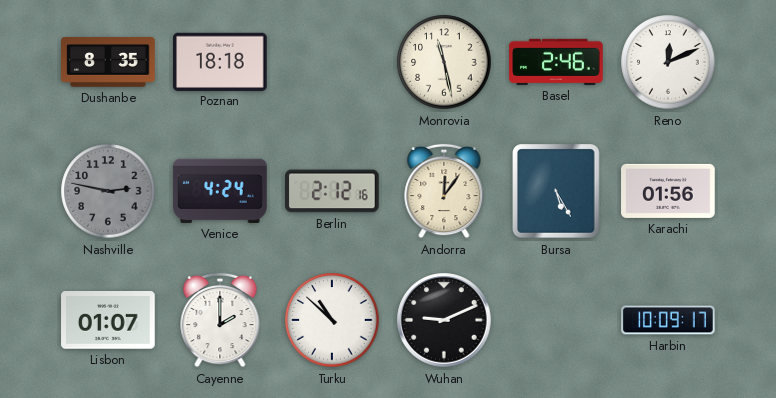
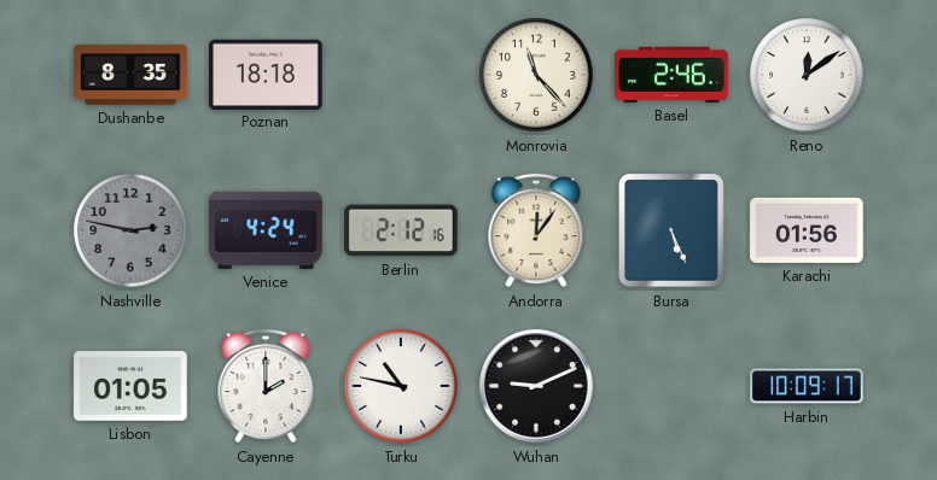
Monrovia: 11:28 -> 11:23 (536, 75)
Reno: 12:11 -> 12:09 (807, 75)
Bursa: 5:25 -> 5:26 (671, 230)
Lisbon: 01:07 -> 01:05 (130, 387)
Turku: 10:52 -> 10:47 (401, 386)
